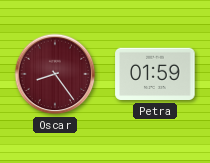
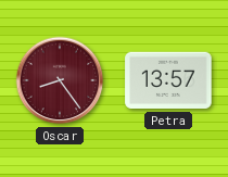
Petra: 01:59 -> 13:57 (168, 80)
